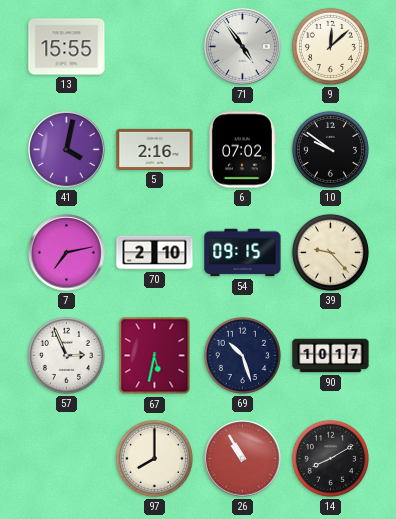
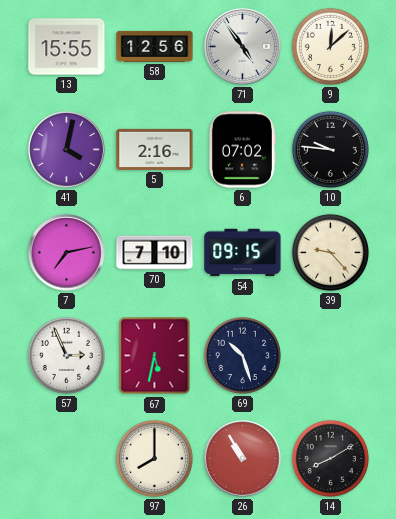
58: none -> 12:56 (155, 46)
10: 9:51 -> 9:46 (330, 149)
70: 2:10 -> 7:10 (155, 253)
90: 10:17 -> none (331, 356)
